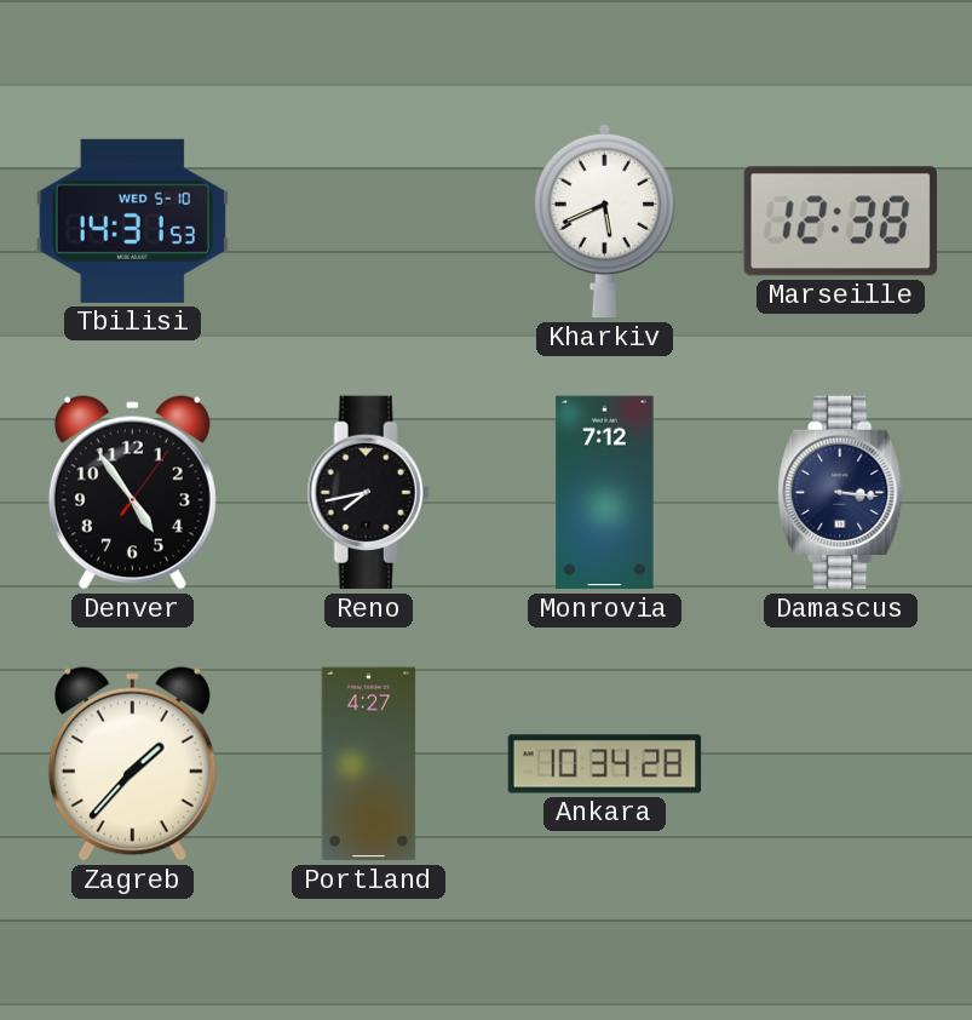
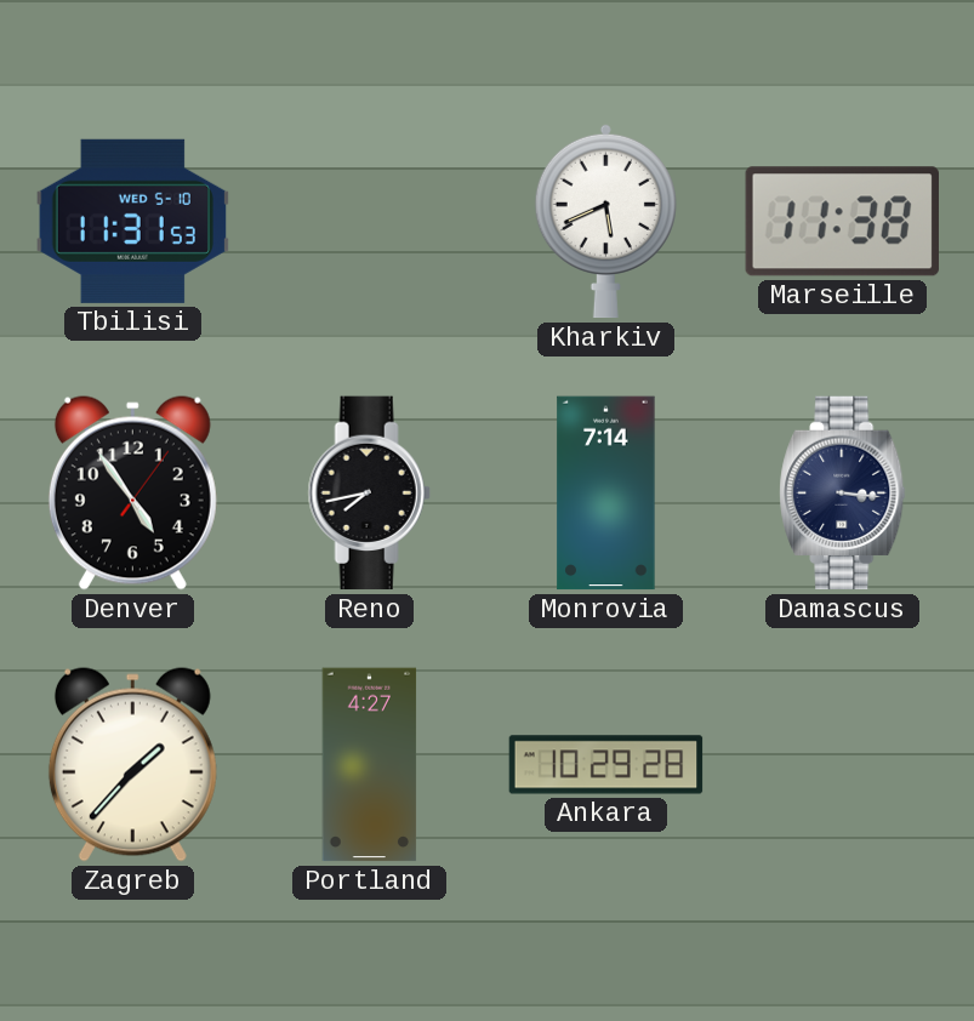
Tbilisi: 14:31 -> 11:31 (132, 221)
Marseille: 12:38 -> 11:38 (842, 222)
Monrovia: 7:12 -> 7:14 (606, 494)
Ankara: 10:34 -> 10:29 (606, 765)
